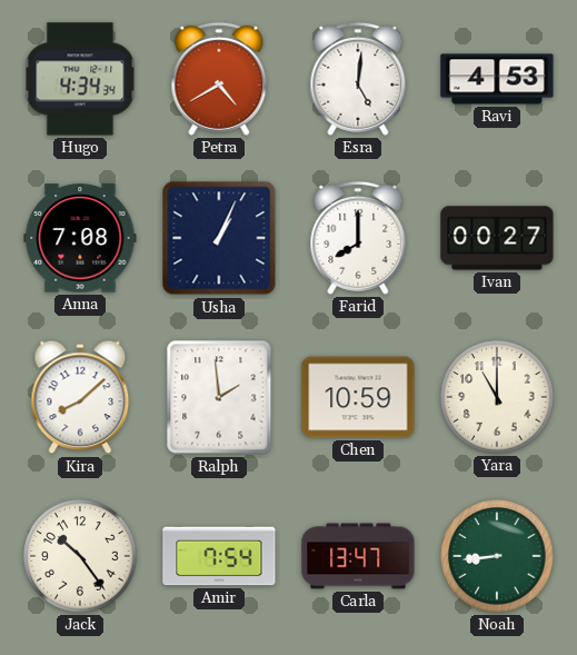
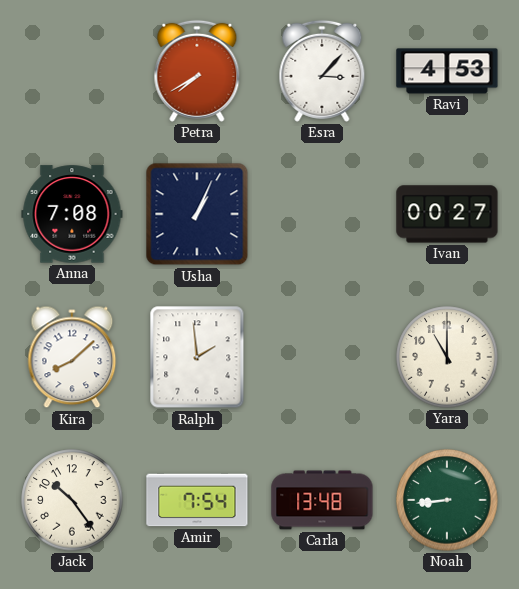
Hugo: 4:34 -> none (80, 79)
Petra: 4:40 -> 7:40 (197, 71)
Esra: 5:01 -> 3:07 (322, 71)
Farid: 8:00 -> none (358, 238)
Chen: 10:59 -> none (358, 397)
Carla: 13:47 -> 13:48 (322, 500)
